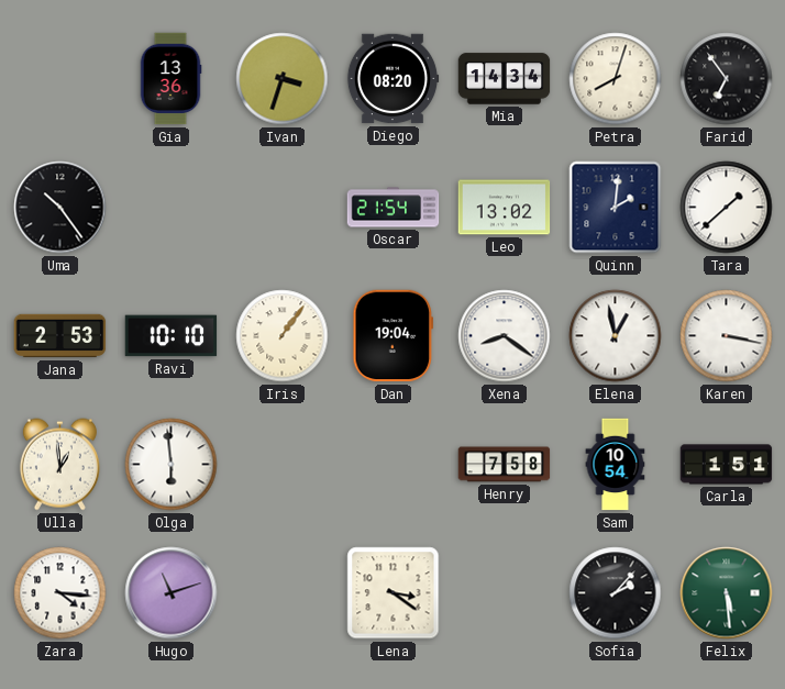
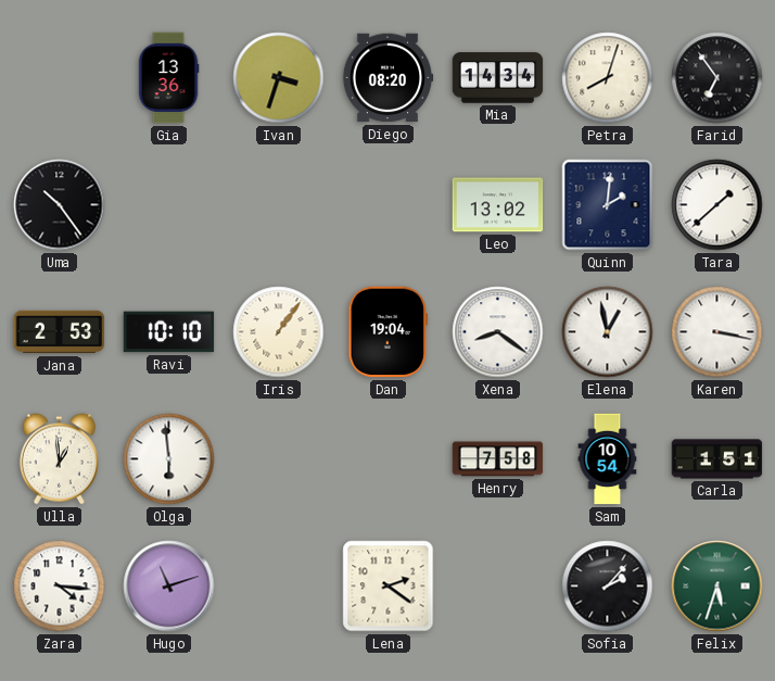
Oscar: 21:54 -> none (394, 208)
Lena: 3:21 -> 2:21 (389, 587)
Felix: 5:29 -> 5:33 (717, 587)
